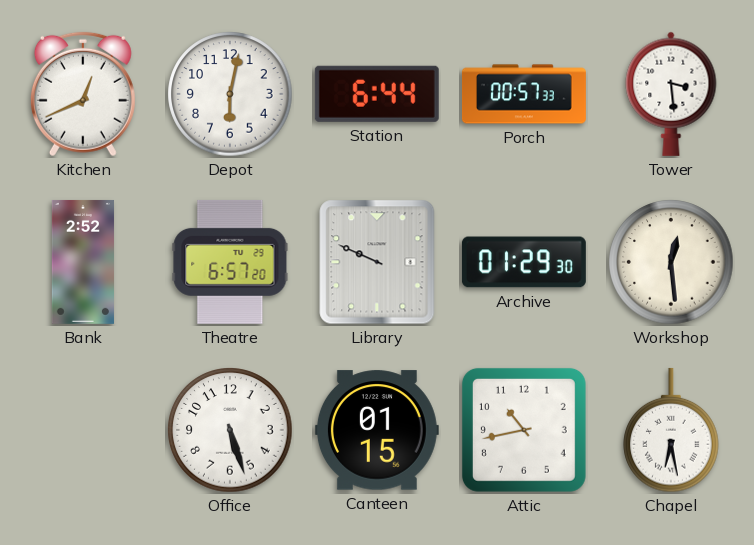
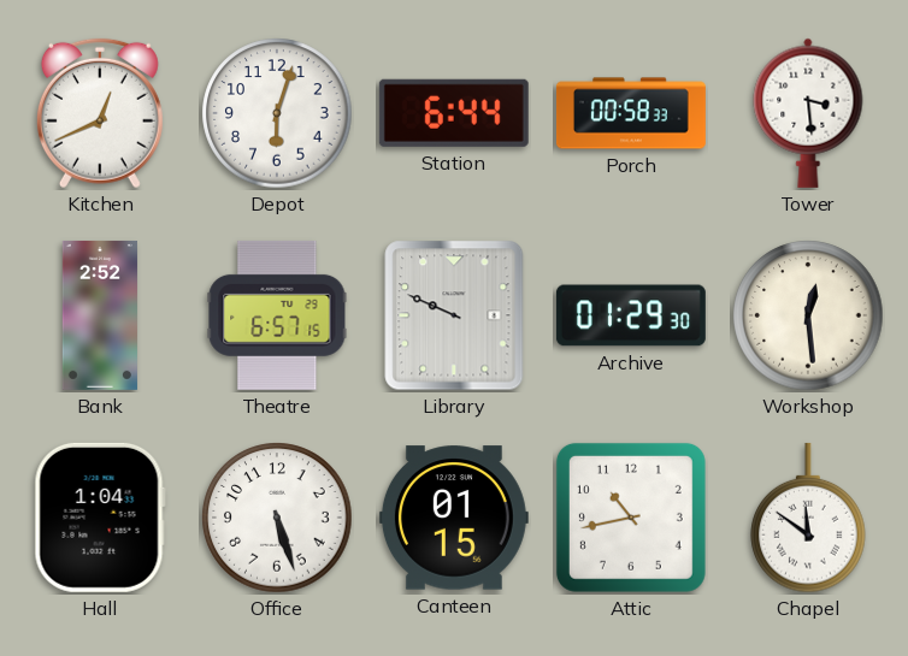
Depot: 6:02 -> 6:03 (277, 113)
Porch: 00:57 -> 00:58 (631, 113)
Theatre: 6:57:20 -> 6:57:15 (277, 315)
Hall: none -> 1:04 (100, 518)
Chapel: 6:28 -> 11:51 (808, 518)
